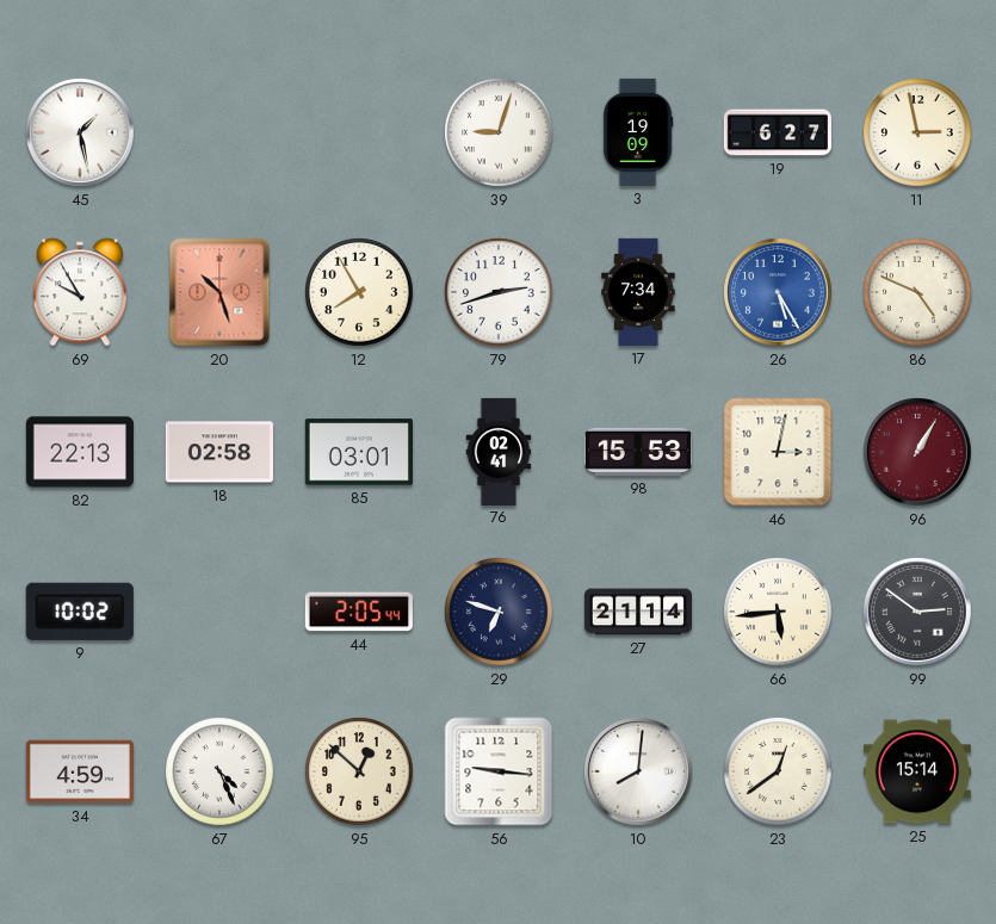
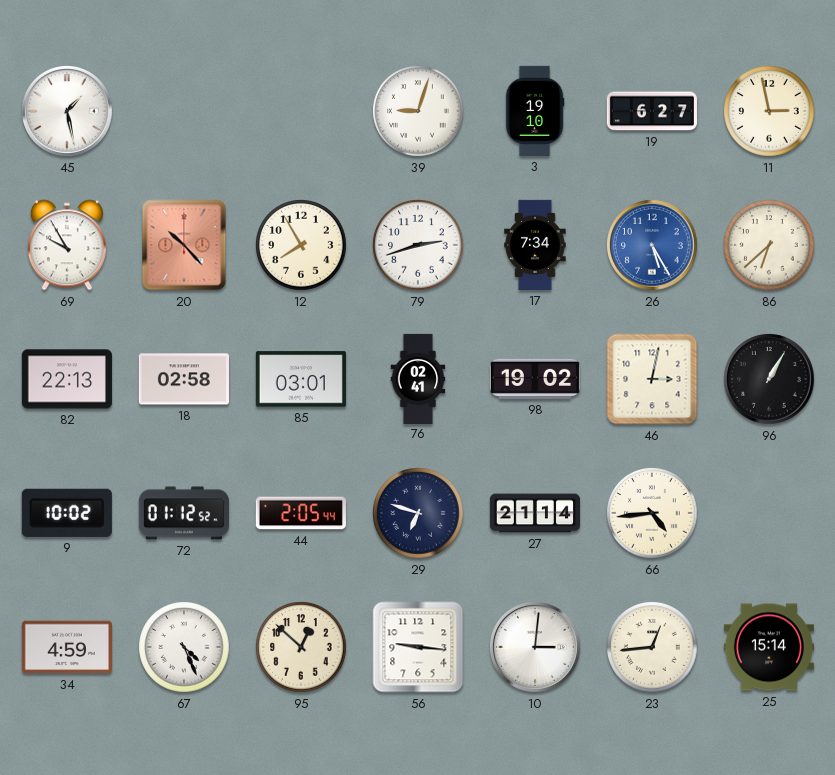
3: 19:09 -> 19:10 (535, 111)
20: 10:27 -> 10:23 (184, 245)
86: 4:49 -> 6:38 (769, 245)
98: 15:53 -> 19:02 (535, 379)
96 dial: burgundy -> black (769, 379)
72: none -> 01:12 (184, 513)
66: 5:44 -> 4:44 (652, 513)
99: 2:51 -> none (917, 612)
10: 8:01 -> 3:01 (535, 647)
23: 12:39 -> 12:44 (652, 647)
